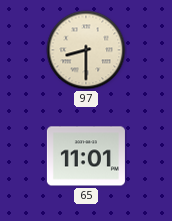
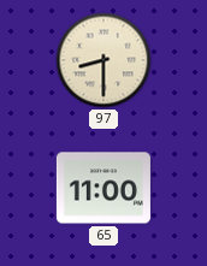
65: 11:01 -> 11:00 (103, 188)
